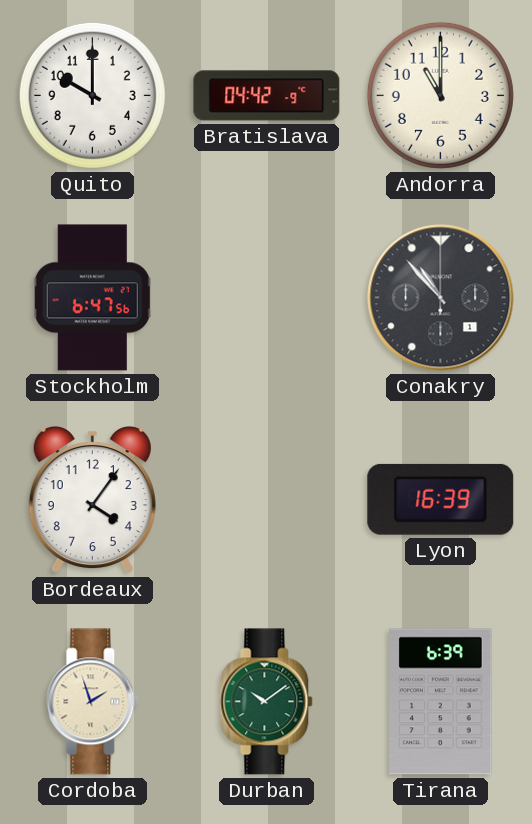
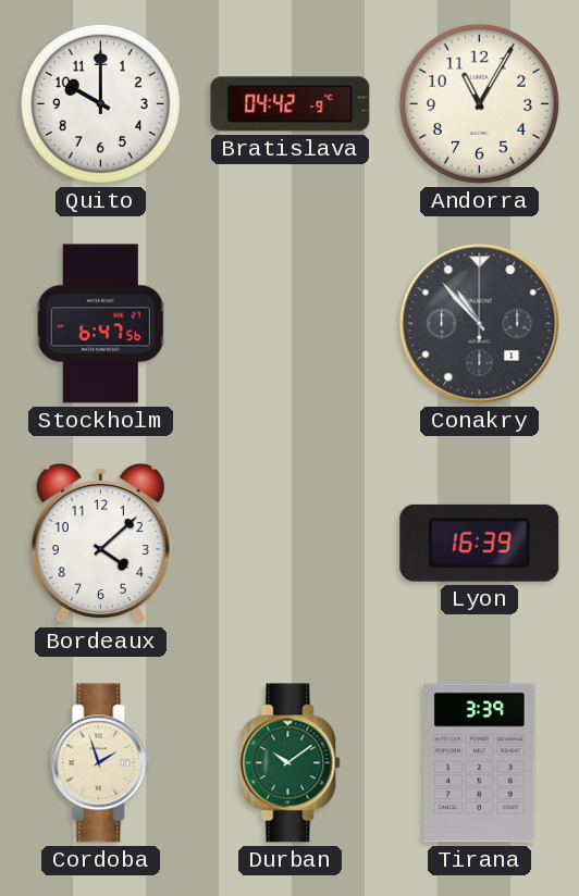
Andorra: 11:00 -> 11:05 (479, 103)
Bordeaux: 4:06 -> 4:08 (100, 545)
Tirana: 6:39 -> 3:39 (480, 763)
